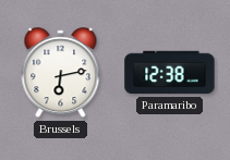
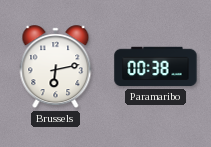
Paramaribo: 12:38 -> 00:38 (156, 67)
